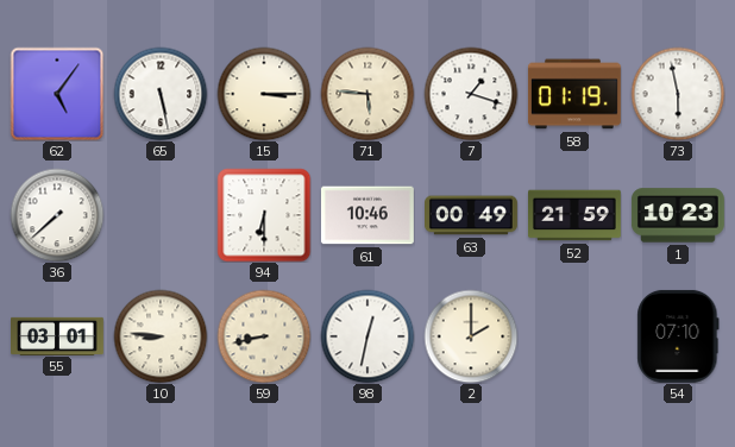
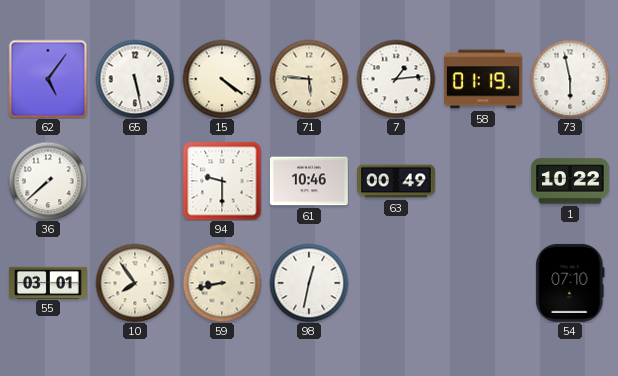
15: 3:15 -> 4:21 (222, 79)
7: 1:18 -> 1:14 (396, 79)
94: 6:30 -> 9:30 (222, 181)
52: 21:59 -> none (576, 215)
1: 10:23 -> 10:22 (570, 181)
10: 8:46 -> 7:54 (135, 283)
2: 2:00 -> none (471, 336)
